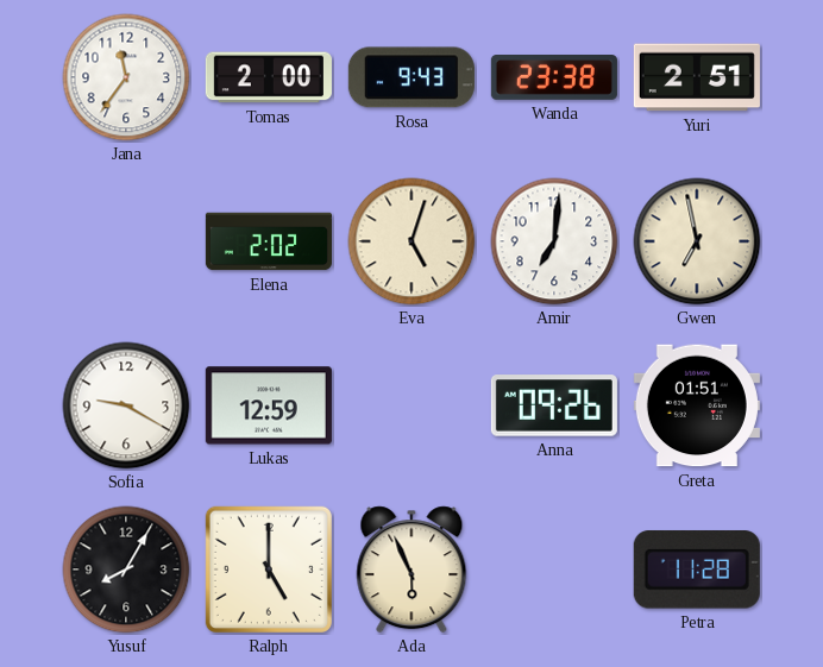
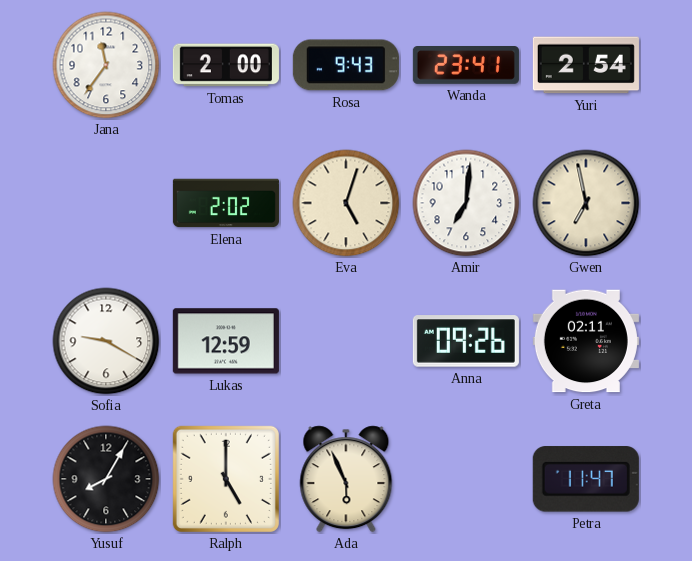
Wanda: 23:38 -> 23:41 (466, 66)
Yuri: 2:51 -> 2:54 (586, 65)
Greta: 01:51 -> 02:11 (586, 341)
Petra: 11:28 -> 11:47 (586, 479)
